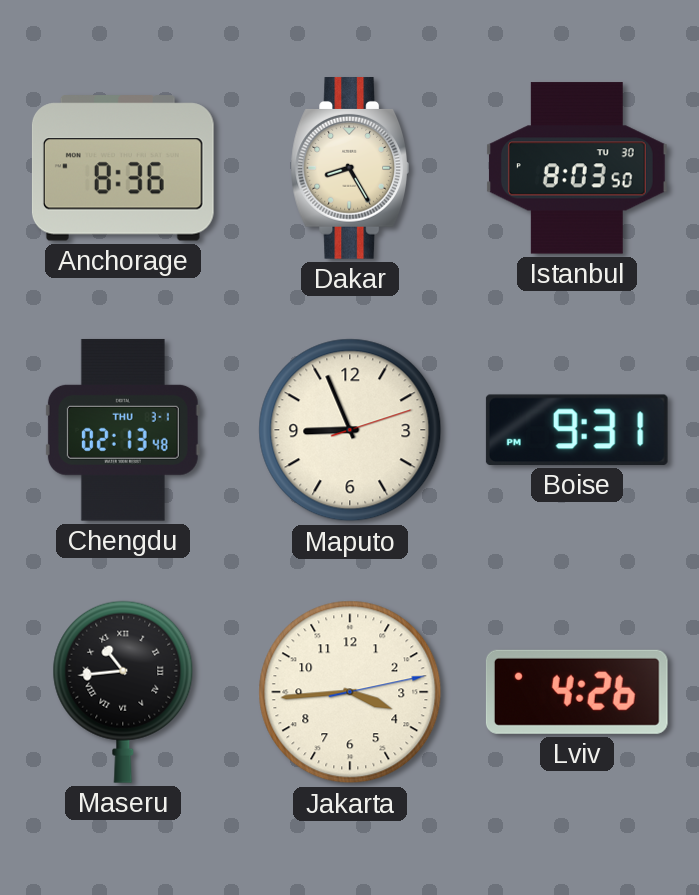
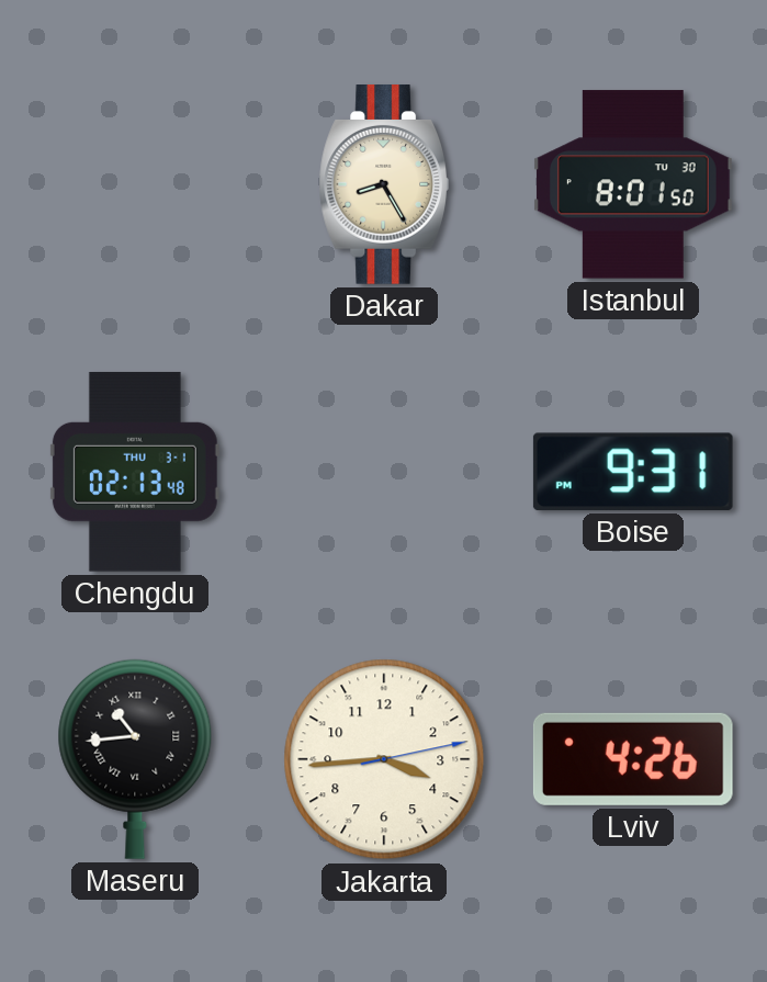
Anchorage: 8:36 -> none (123, 168)
Istanbul: 8:03 -> 8:01 (633, 184)
Maputo: 8:56 -> none (350, 430)
